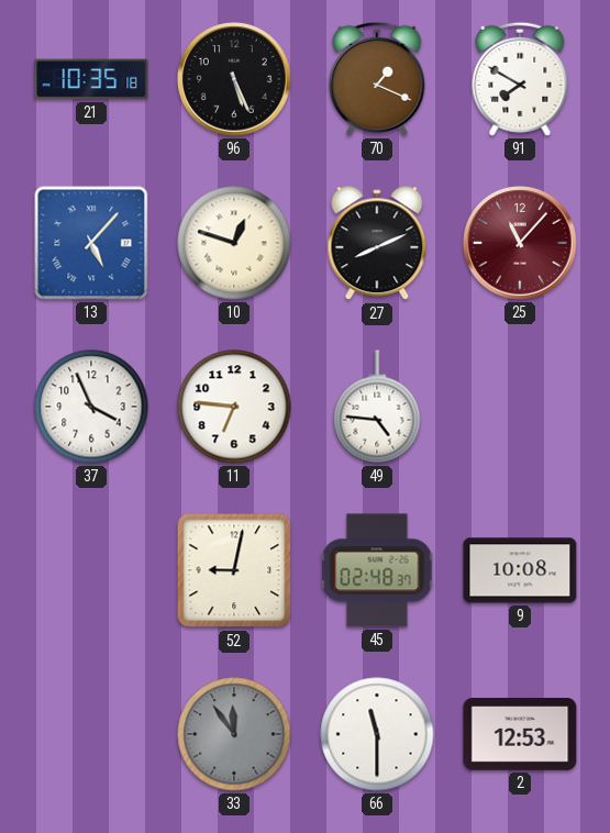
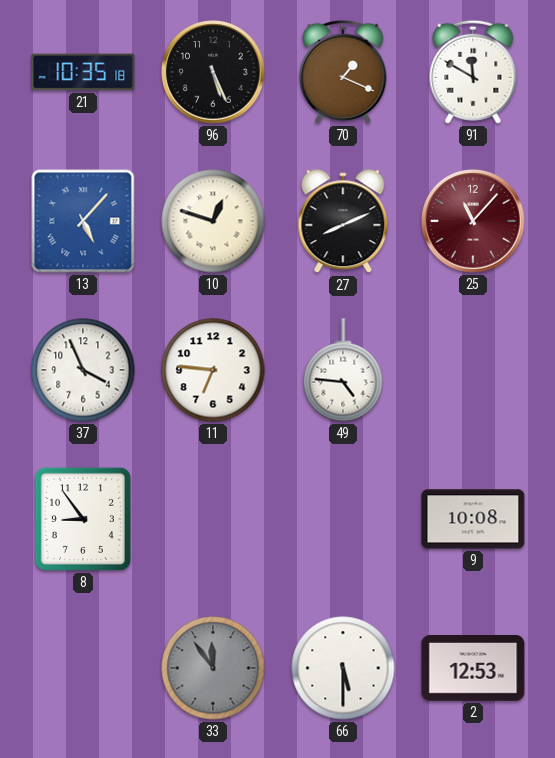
91: 7:50 -> 11:50 (473, 72)
8: none -> 8:54 (83, 519)
52: 9:02 -> none (234, 570)
45: 02:48 -> none (377, 570)
66: 11:30 -> 5:30 (343, 668)
